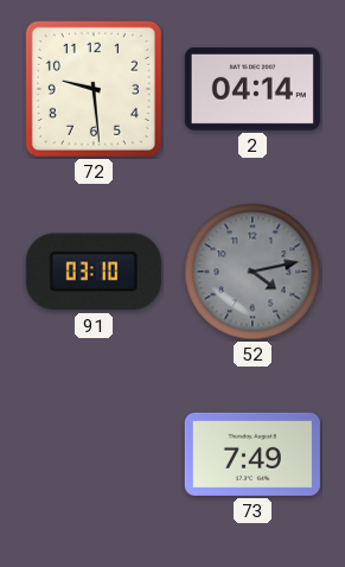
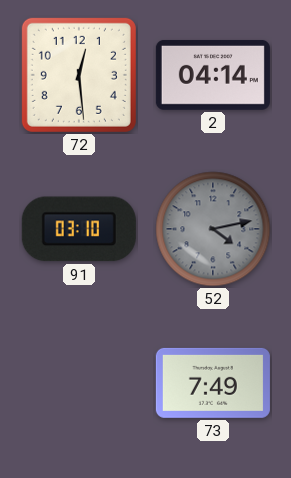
72: 9:29 -> 12:29 (79, 75)
